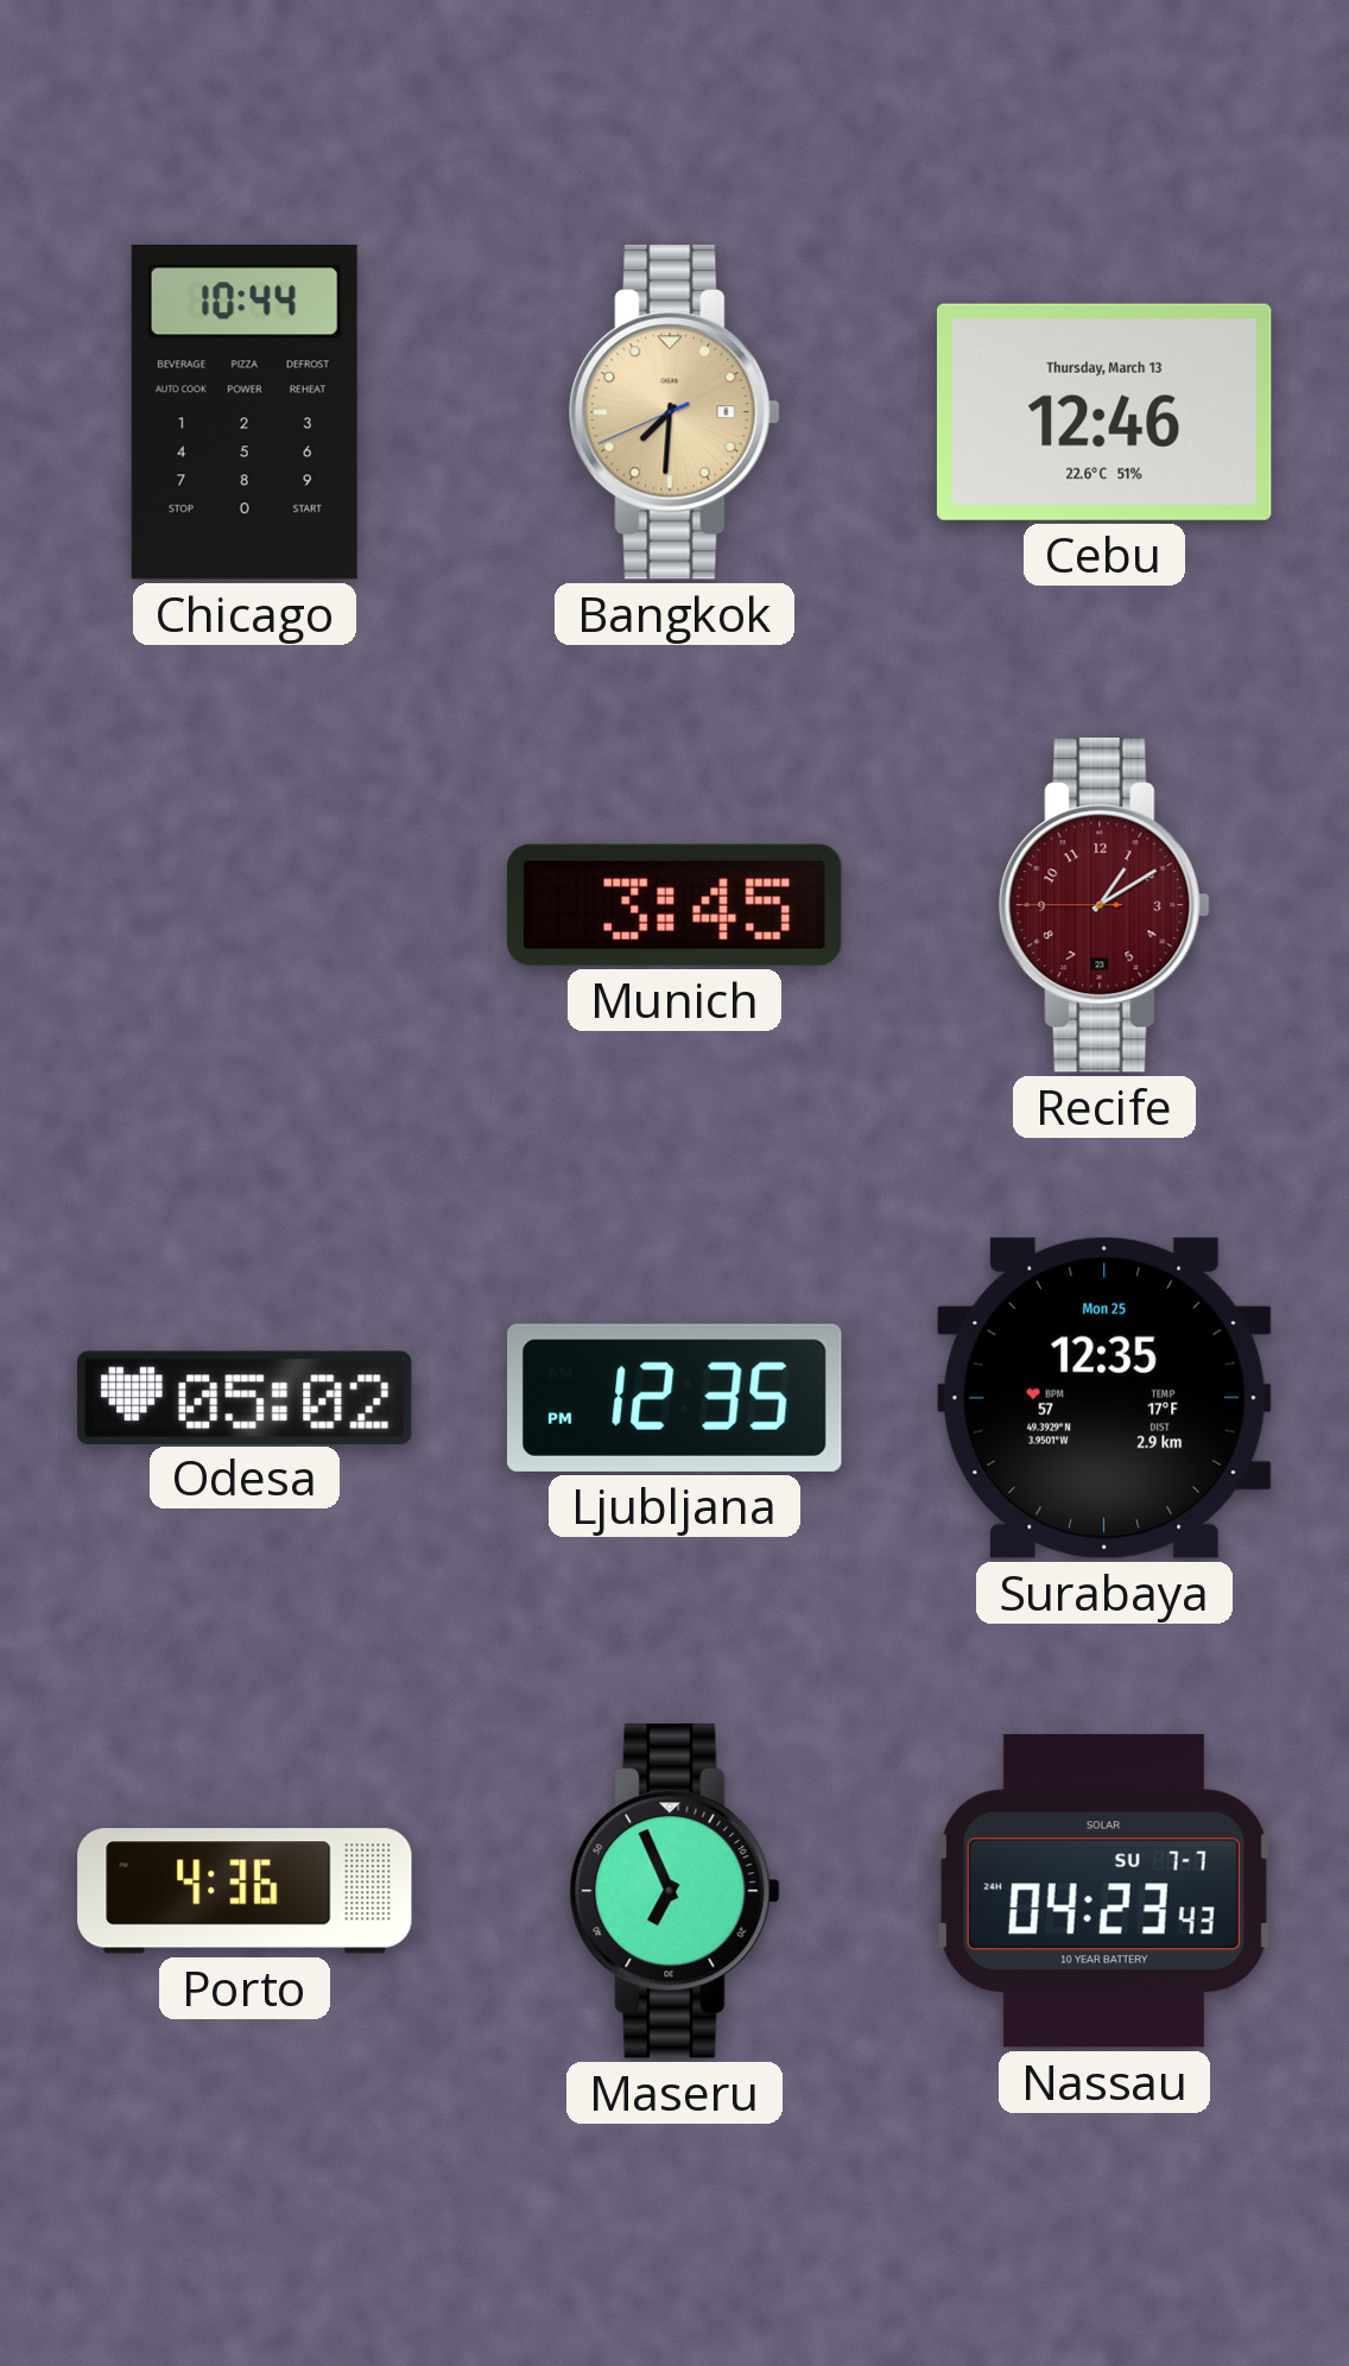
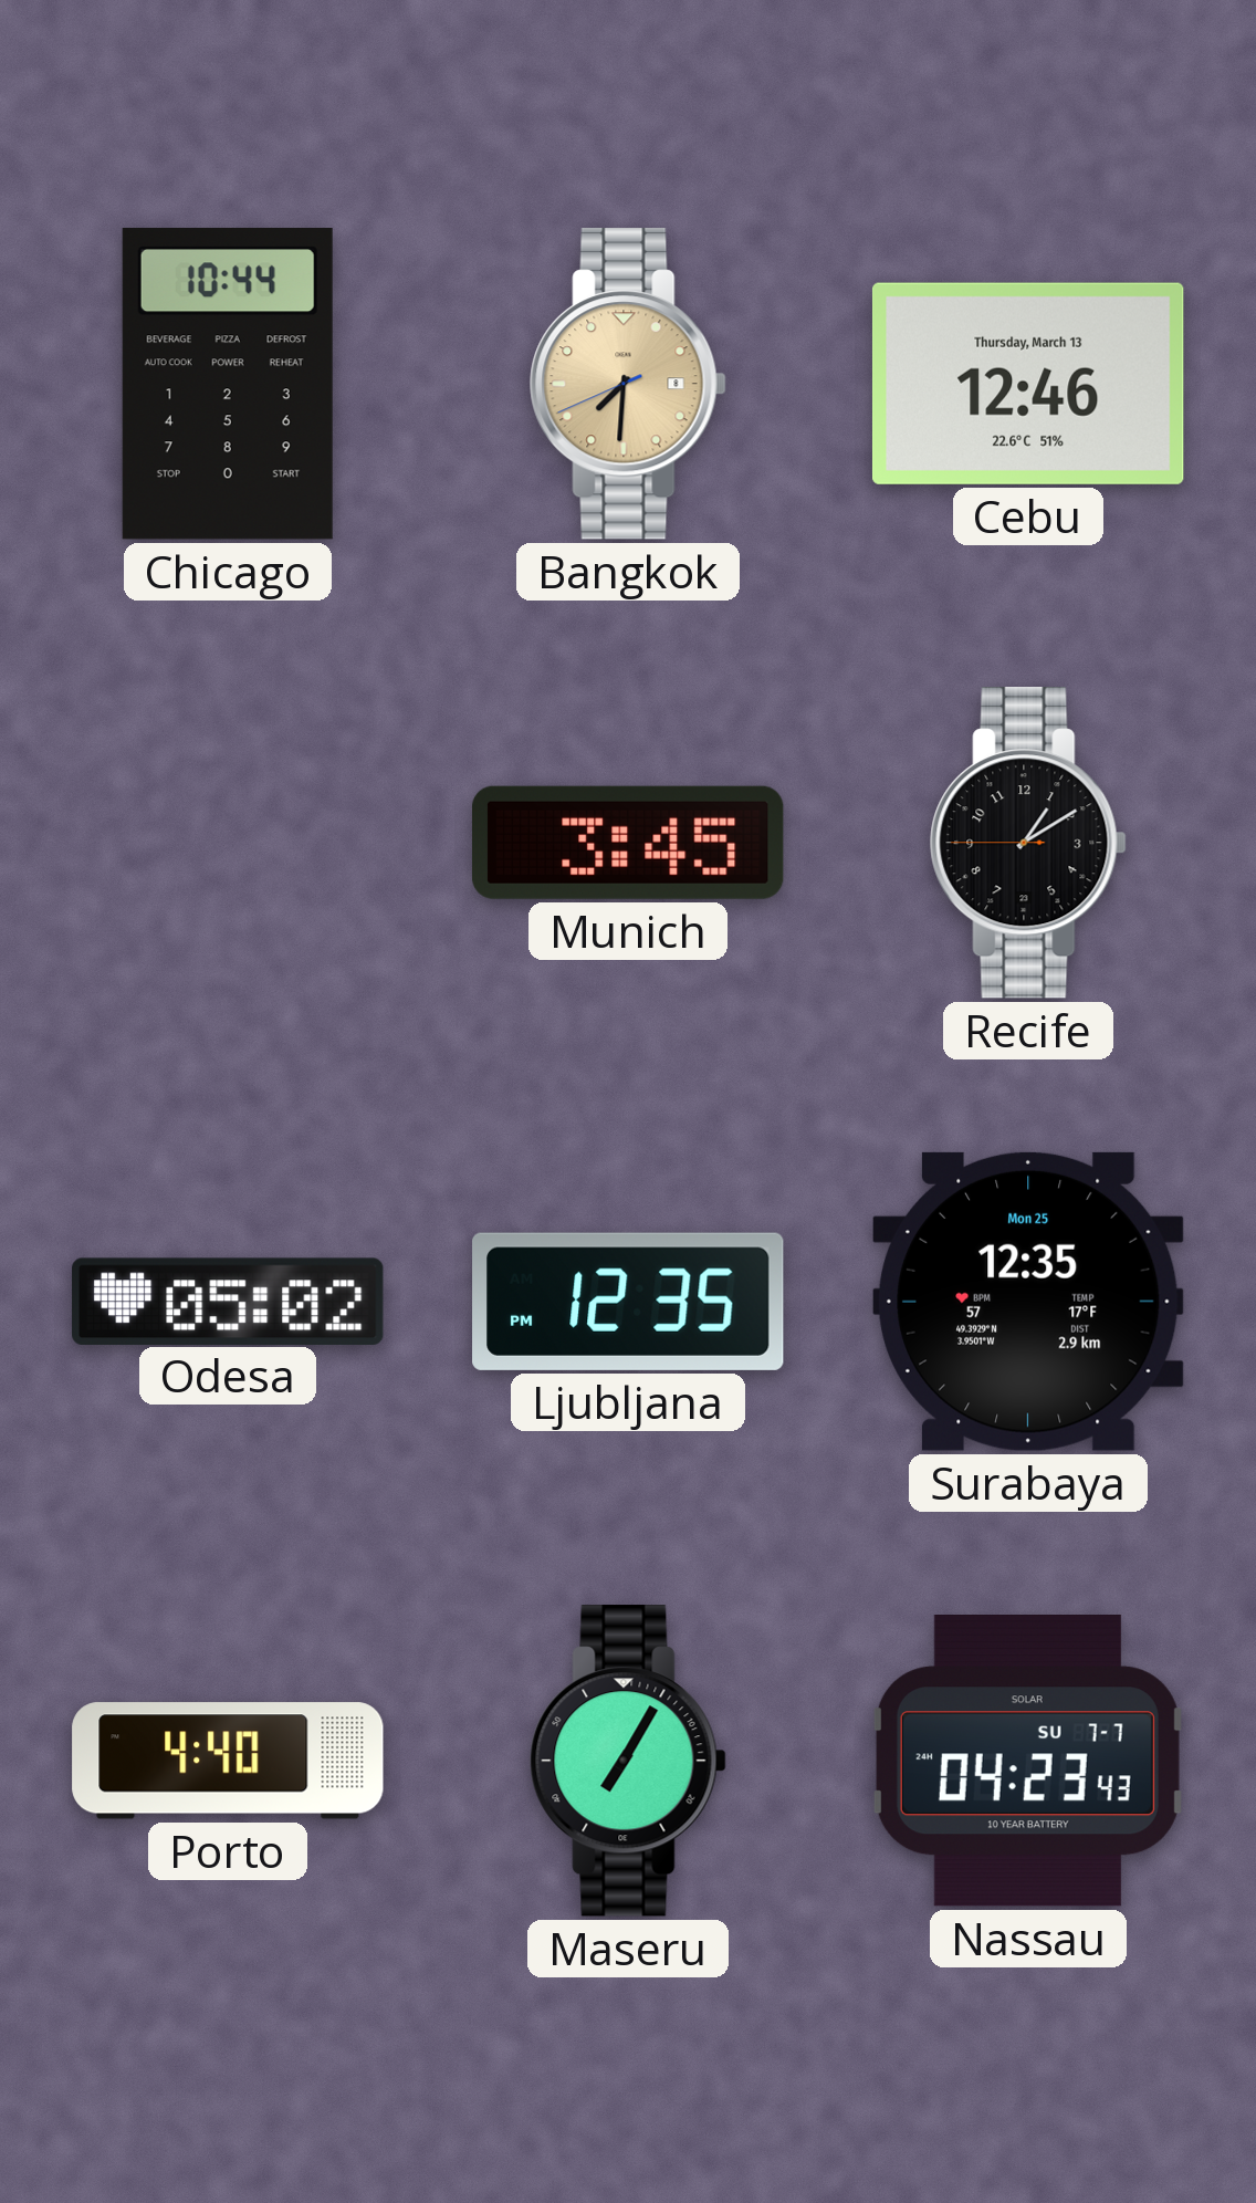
Recife dial: burgundy -> black (1028, 843)
Porto: 4:36 -> 4:40 (228, 1761)
Maseru: 6:56 -> 7:05 (628, 1761)
